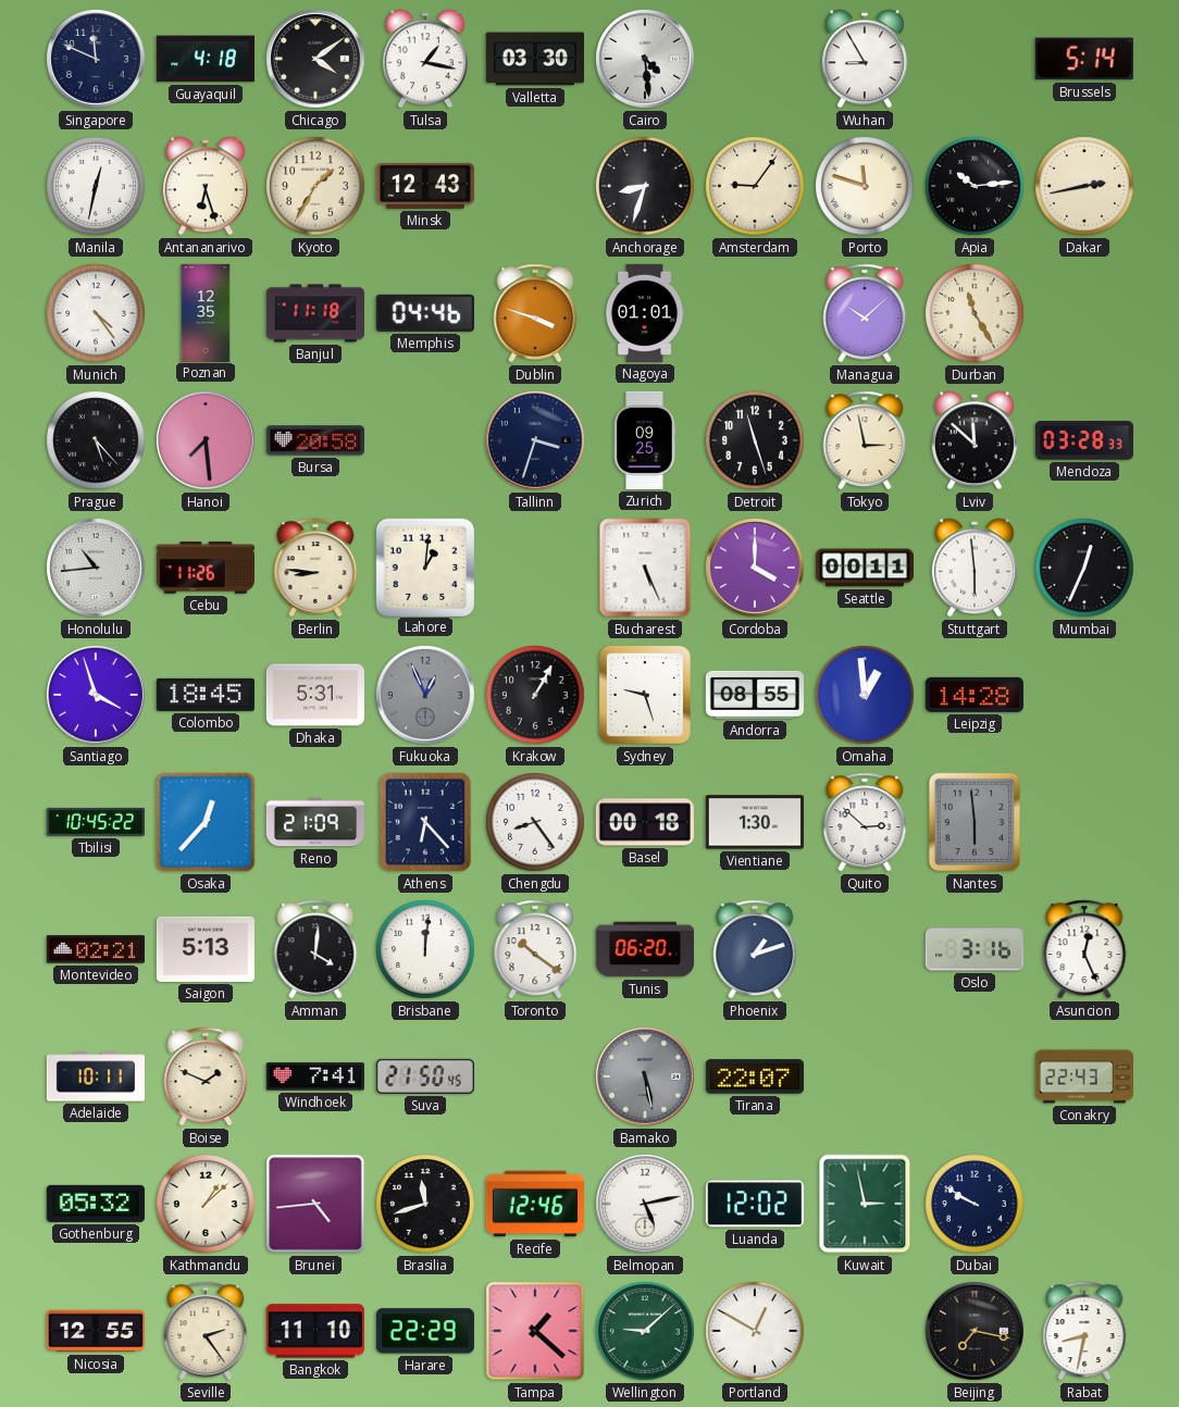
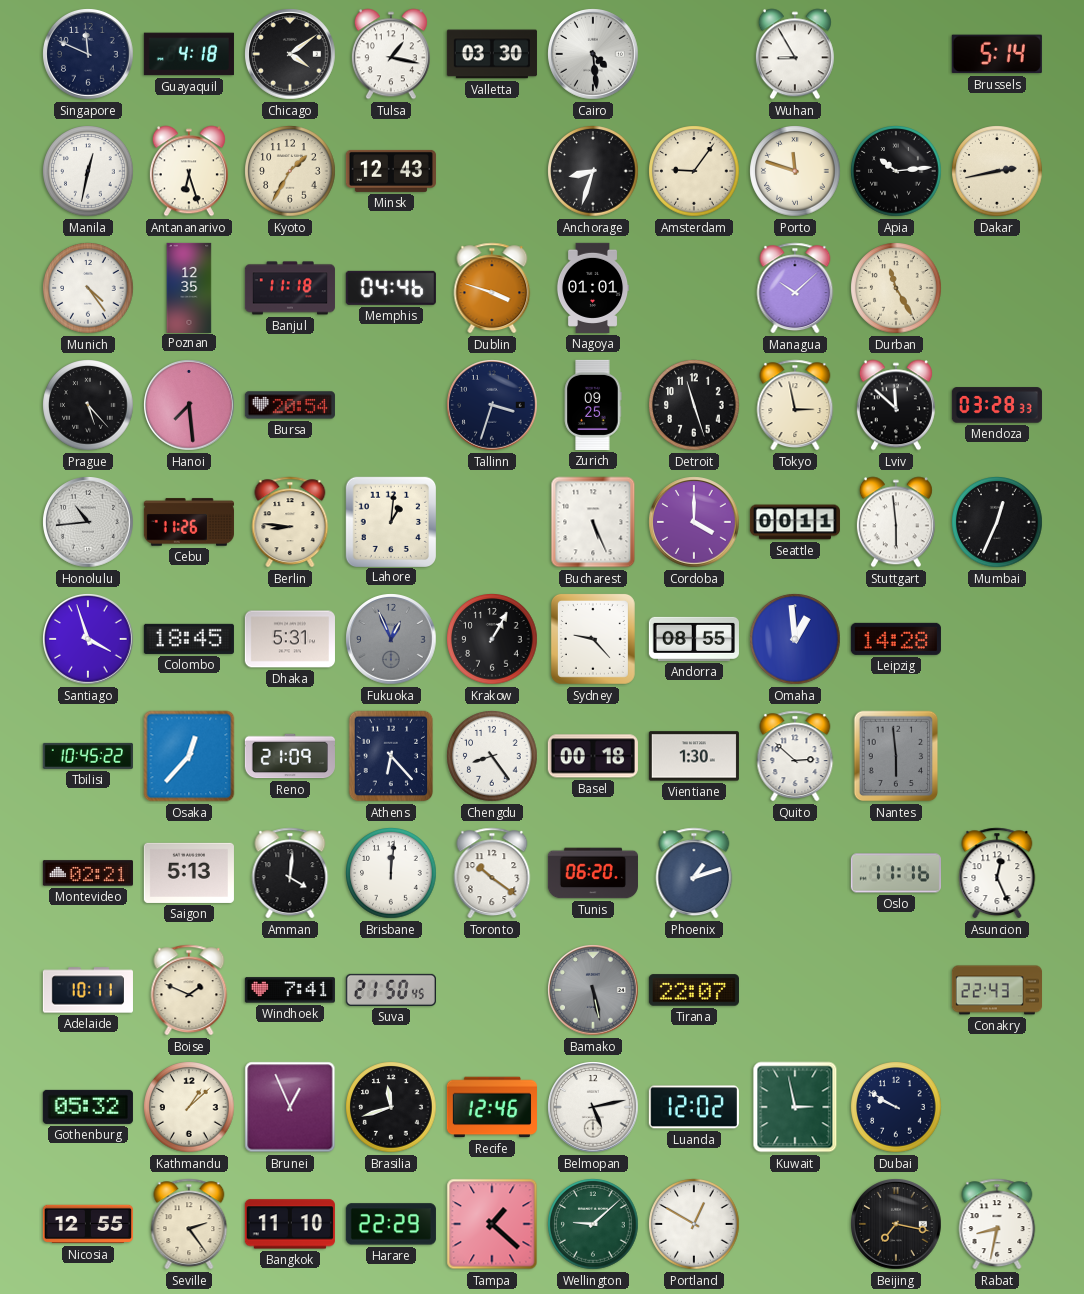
Bursa: 20:58 -> 20:54 (290, 405)
Sydney: 9:27 -> 9:23 (593, 639)
Oslo: 3:16 -> 11:16 (896, 873)
Brunei: 4:44 -> 12:56 (290, 1107)
